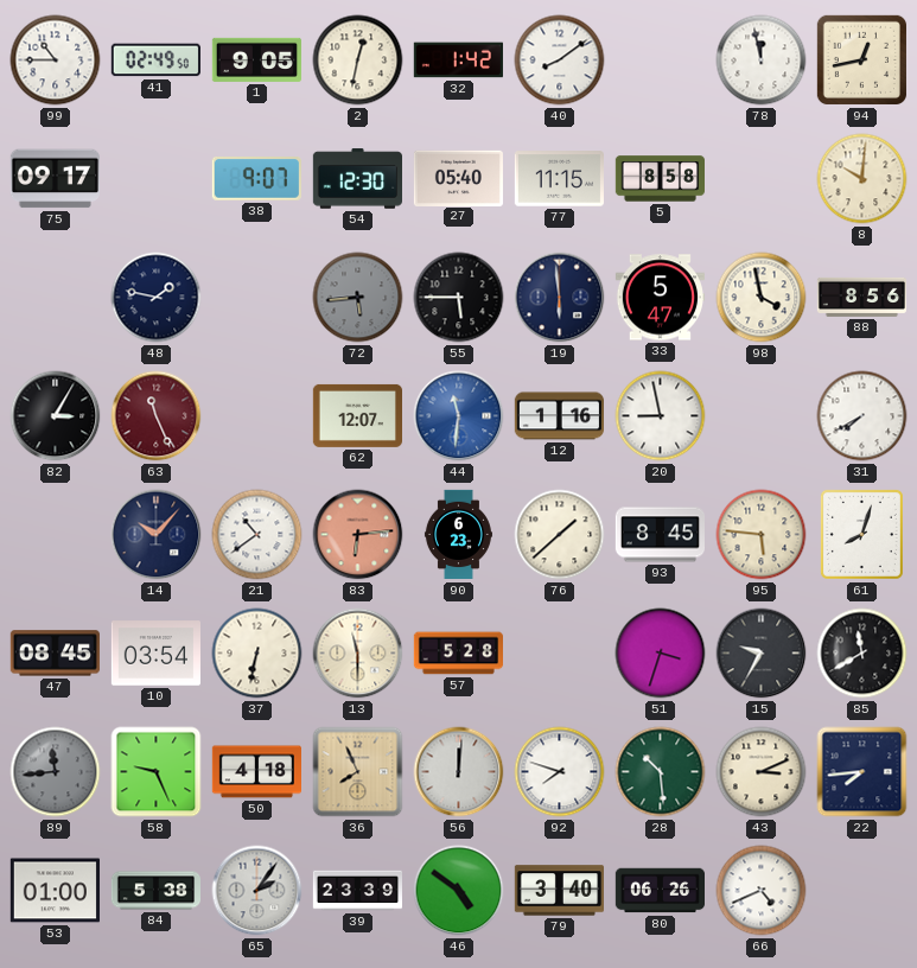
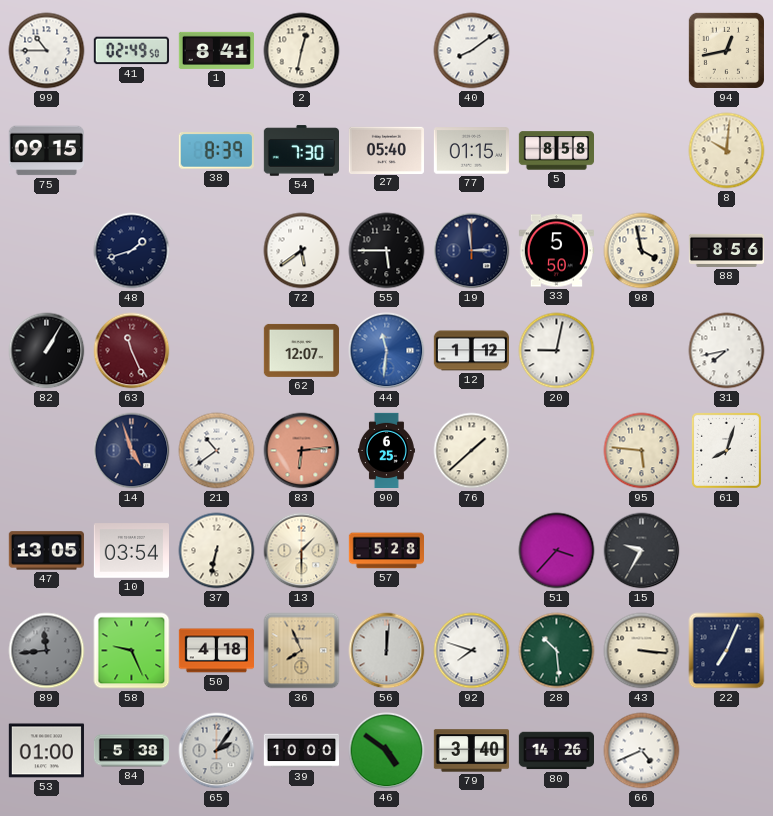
1: 9:05 -> 8:41 (216, 50)
32: 1:42 -> none (458, 60)
78: 11:58 -> none (762, 60)
75: 09:17 -> 09:15 (46, 151)
38: 9:07 -> 8:39 (216, 151)
54: 12:30 -> 7:30 (301, 151)
77: 11:15 -> 01:15 (471, 151)
48: 1:47 -> 1:42 (132, 251)
72: 5:44 -> 5:39 (302, 251)
72 dial: grey -> white (302, 251)
19: 5:59 -> 2:59 (472, 251)
33: 5:47 -> 5:50 (556, 251)
82: 3:05 -> 1:05 (47, 351)
12: 1:16 -> 1:12 (471, 351)
20: 8:58 -> 9:02 (557, 351)
31: 7:40 -> 7:43 (727, 351)
14: 10:07 -> 4:57 (132, 451)
90: 6:23 -> 6:25 (386, 451)
93: 8:45 -> none (660, 535)
47: 08:45 -> 13:05 (46, 551)
13: 11:30 -> 1:30 (302, 551)
51: 3:33 -> 3:37 (557, 551)
85: 11:40 -> none (862, 654)
43: 3:11 -> 3:16 (642, 651)
22: 7:44 -> 7:04 (727, 651)
39: 23:39 -> 10:00 (301, 751)
80: 06:26 -> 14:26 (556, 751)
